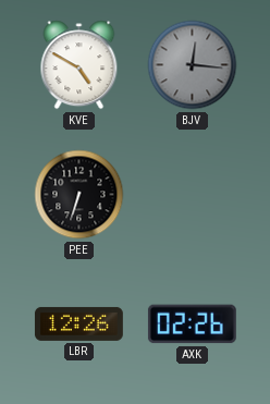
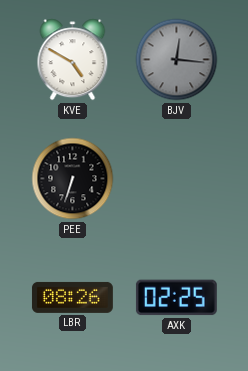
LBR: 12:26 -> 08:26 (72, 297)
AXK: 02:26 -> 02:25 (176, 298)
